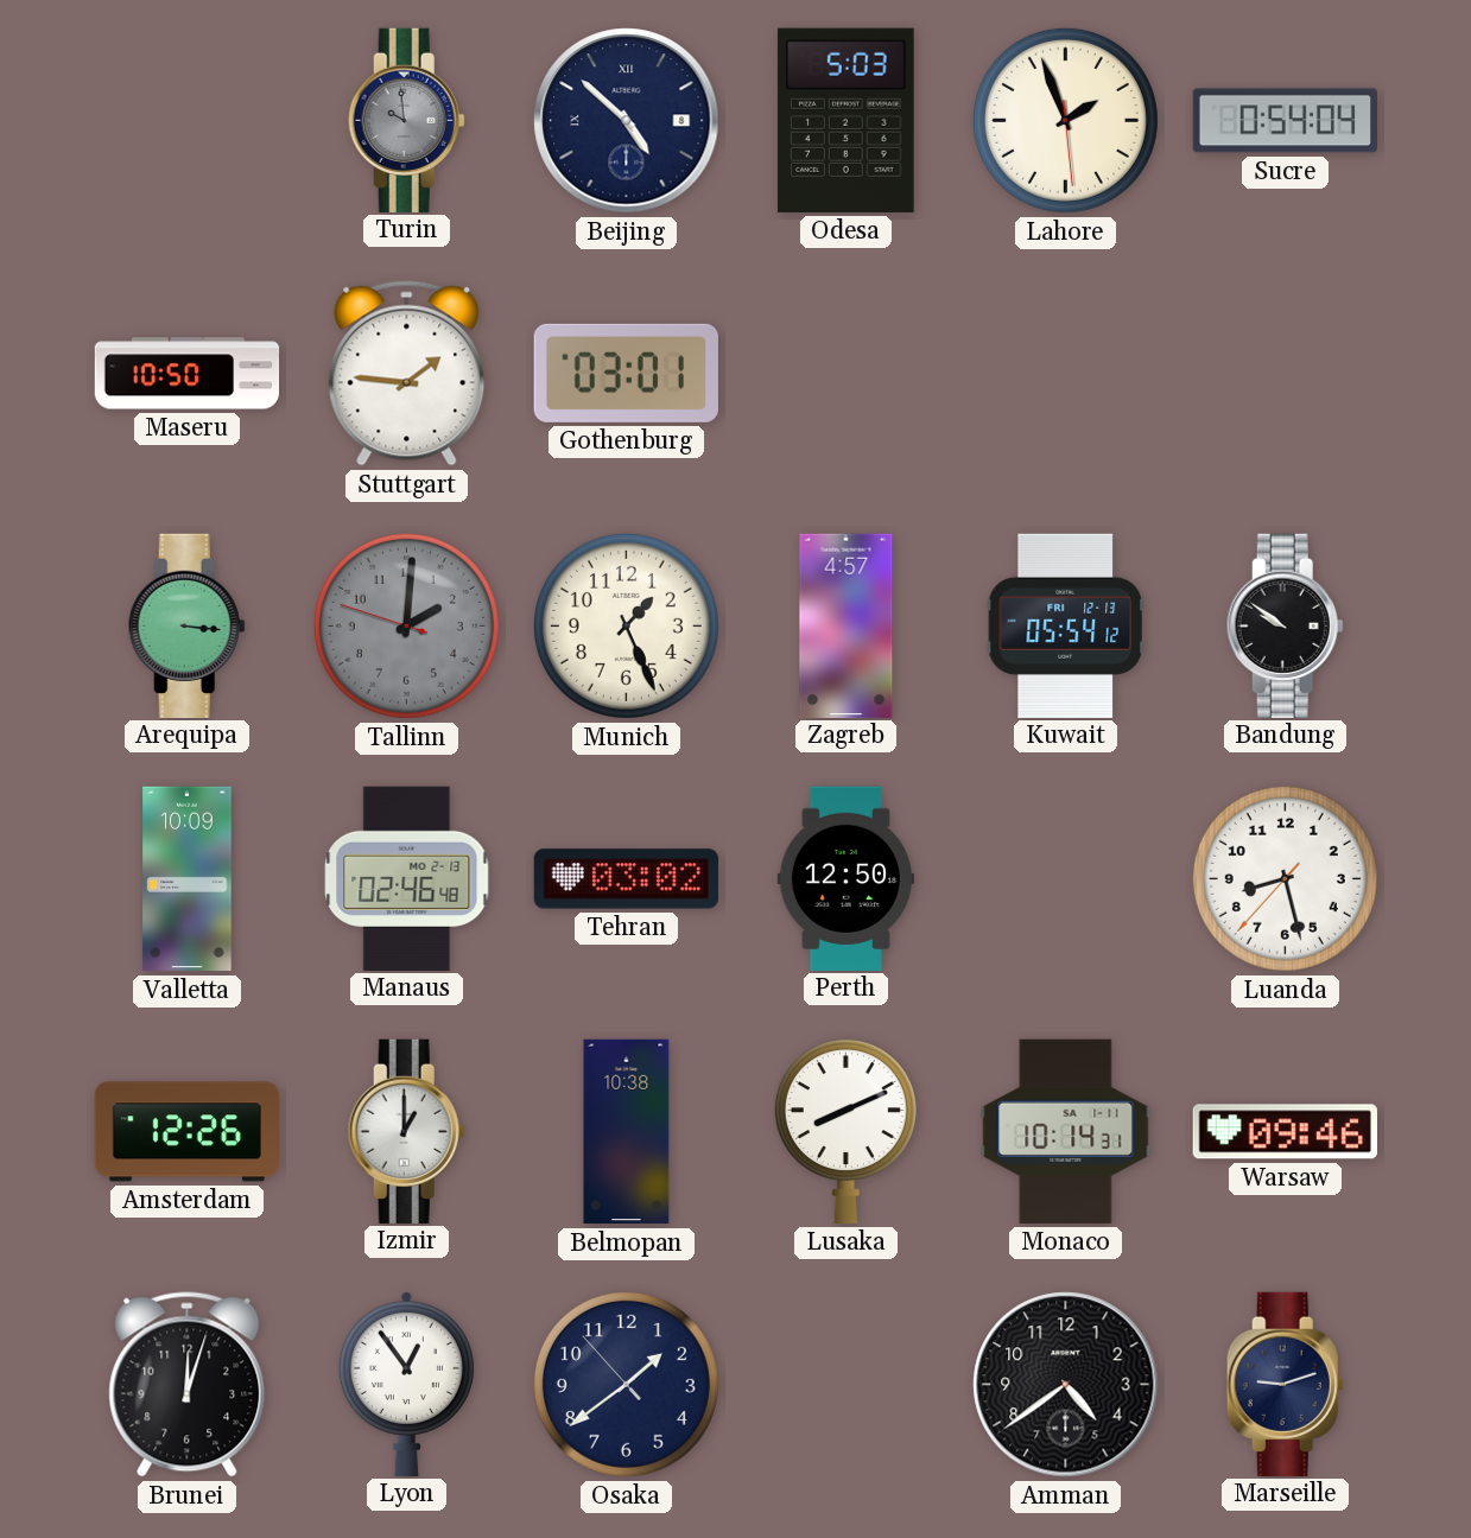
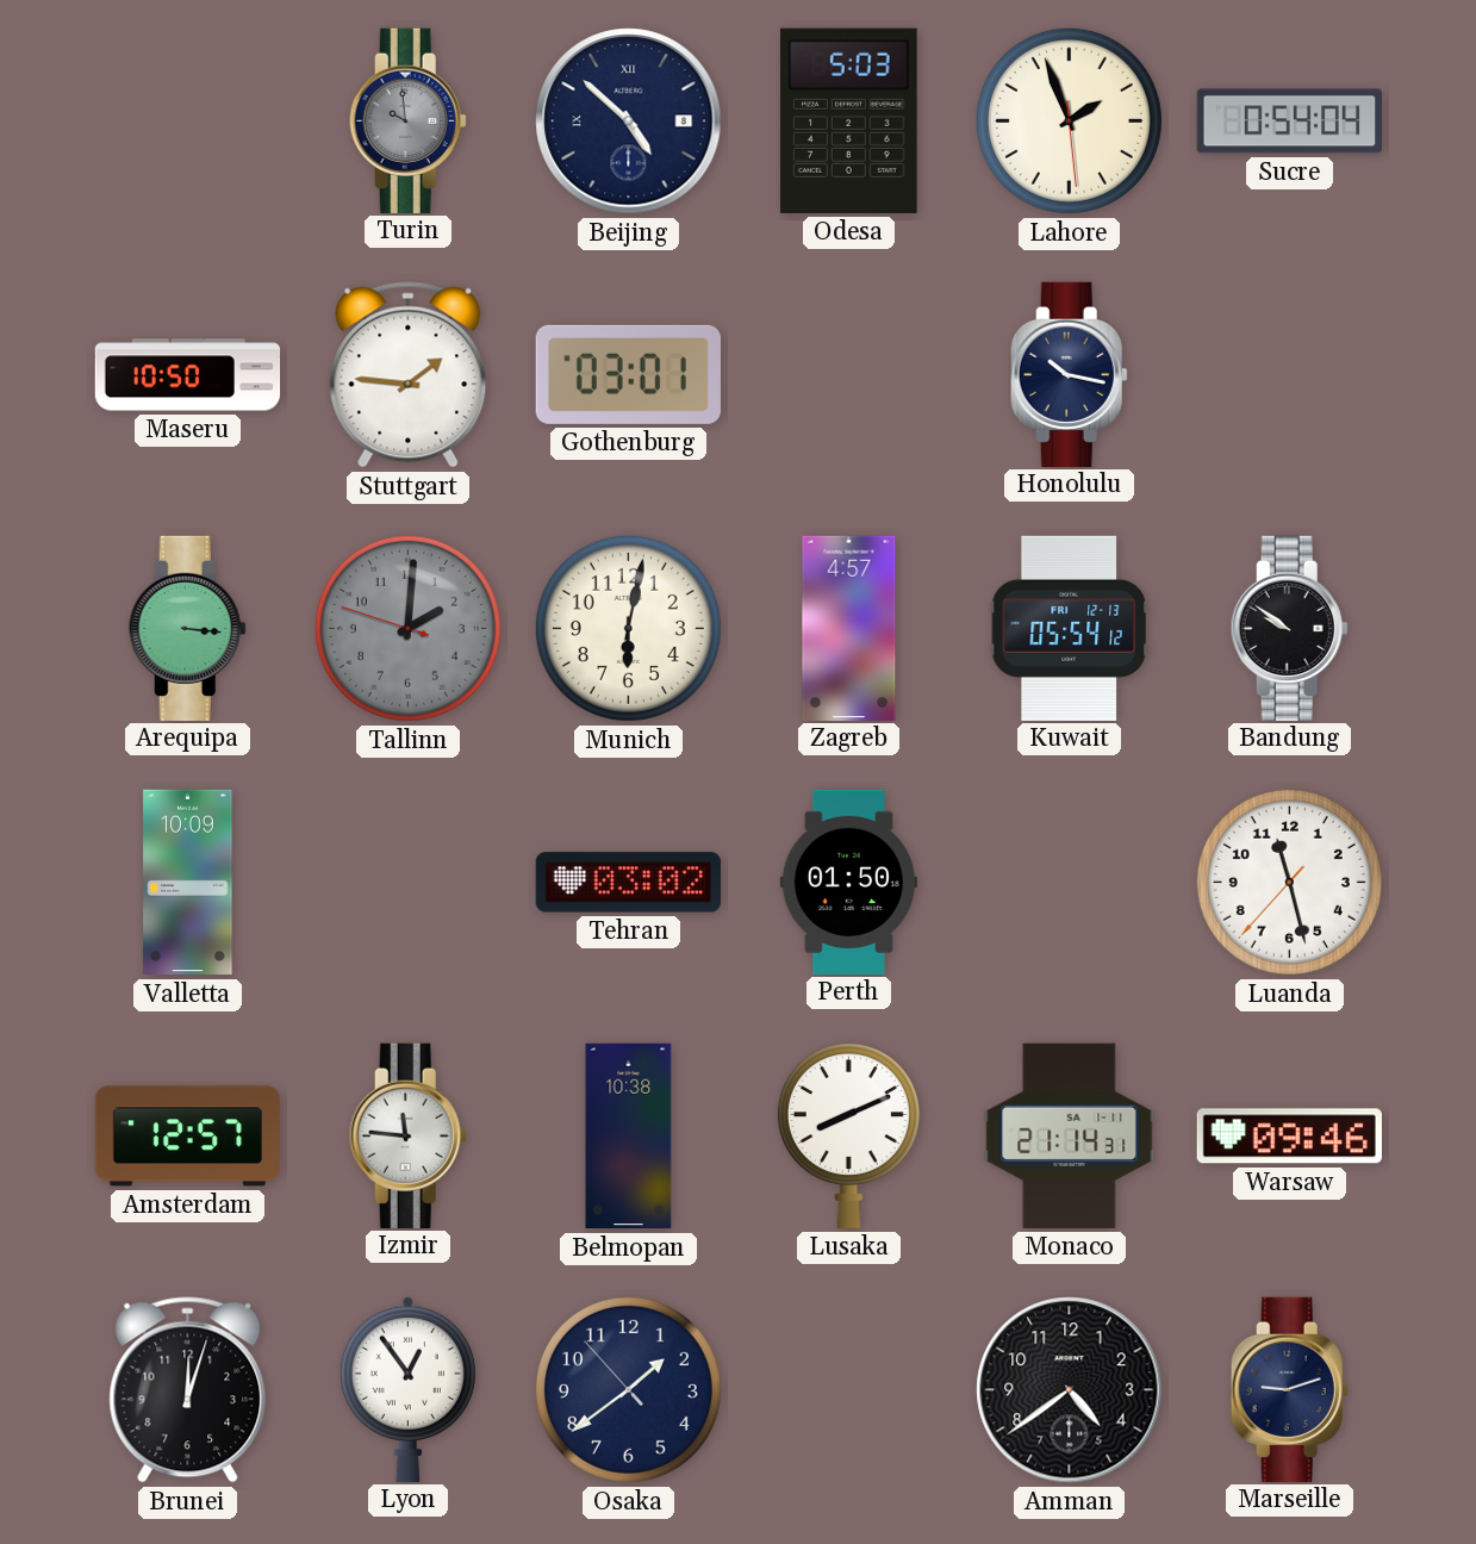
Honolulu: none -> 10:17 (1069, 374)
Munich: 1:26 -> 6:02 (628, 628)
Manaus: 02:46 -> none (407, 878)
Perth: 12:50 -> 01:50 (848, 882)
Luanda: 8:27 -> 11:27 (1289, 882)
Amsterdam: 12:26 -> 12:57 (187, 1137)
Izmir: 1:00 -> 11:46 (407, 1135)
Monaco: 10:14 -> 21:14 (1070, 1135)
